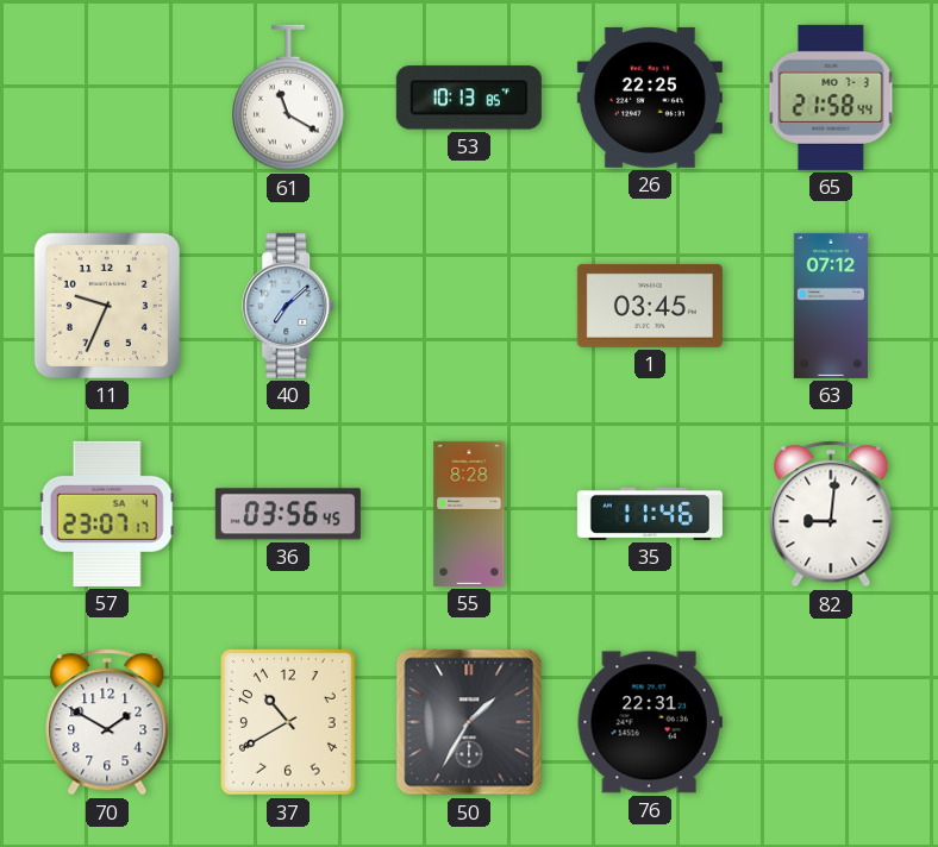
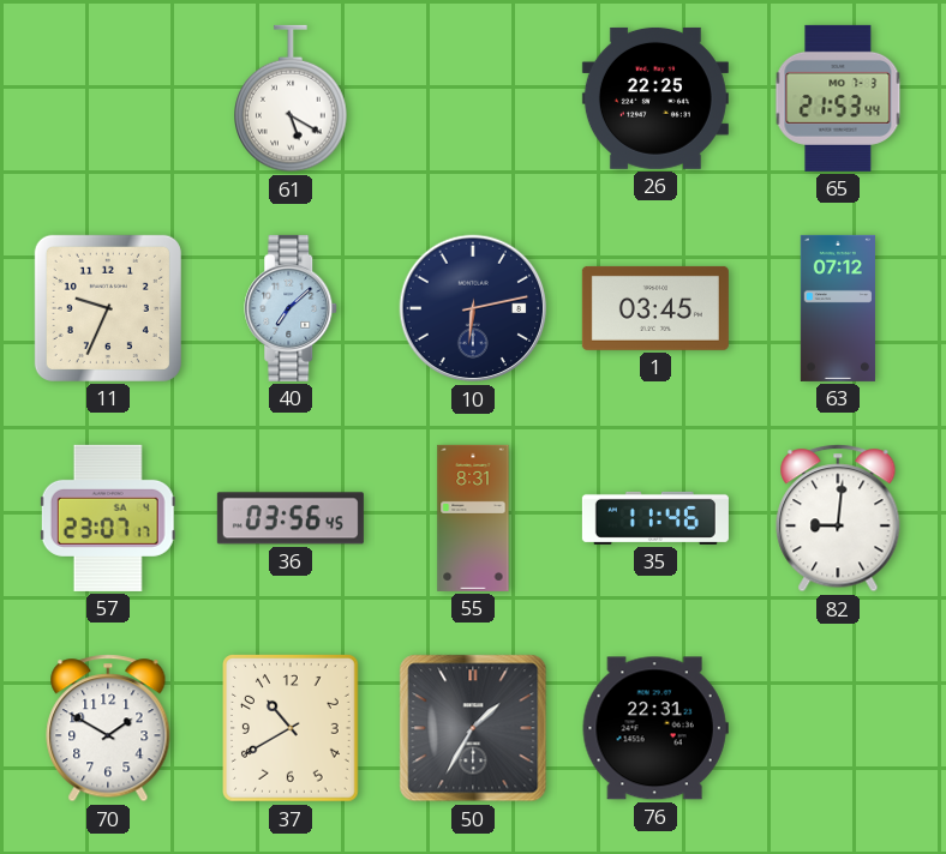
61: 11:20 -> 5:20 (292, 98)
53: 10:13 -> none (469, 98)
65: 21:58 -> 21:53 (838, 98)
10: none -> 6:13 (473, 308)
55: 8:28 -> 8:31 (473, 518)
